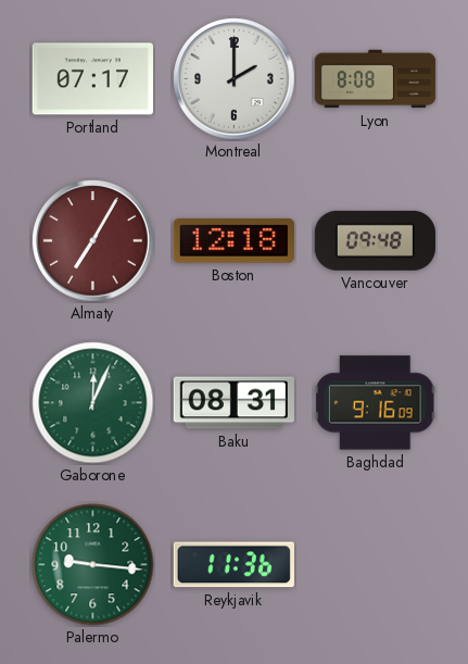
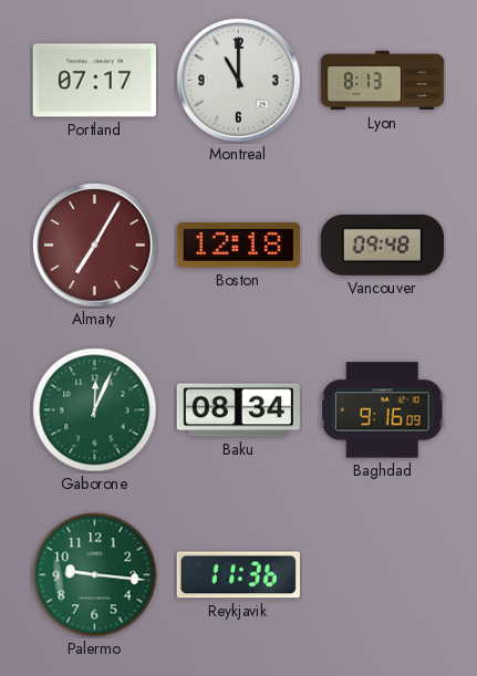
Montreal: 2:00 -> 11:00 (239, 81)
Lyon: 8:08 -> 8:13 (383, 81)
Baku: 08:31 -> 08:34 (238, 410)
